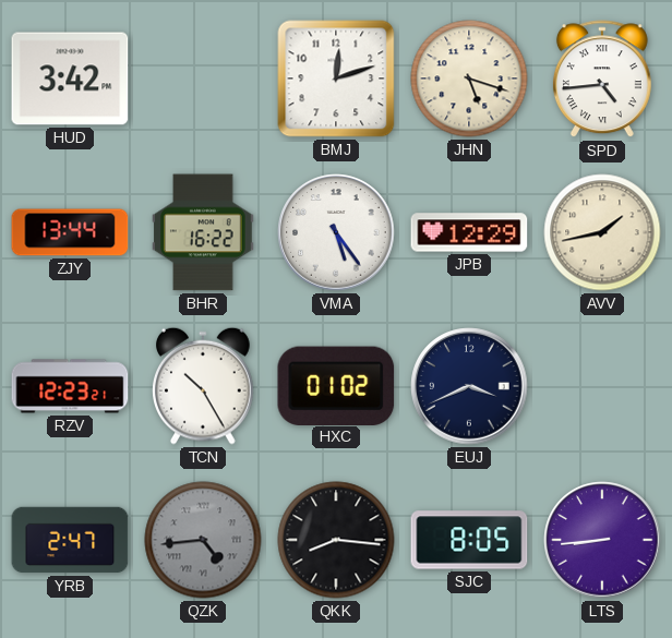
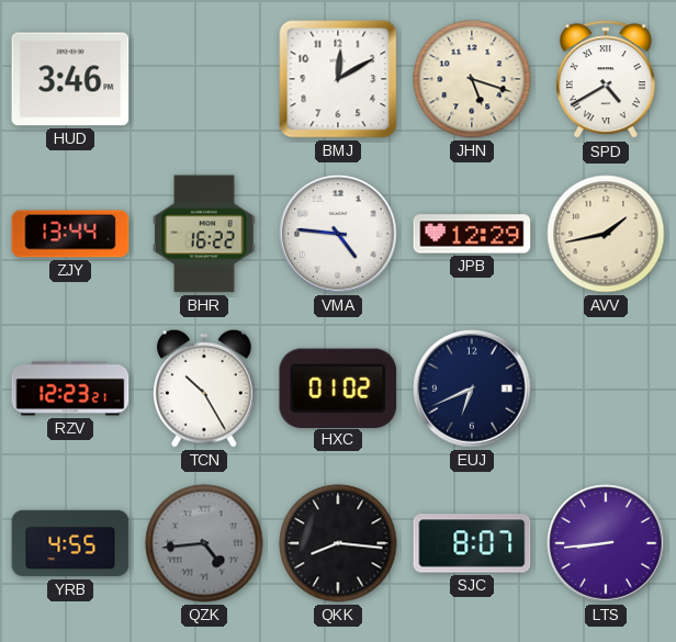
HUD: 3:42 -> 3:46 (70, 79)
BMJ: 12:12 -> 12:10 (338, 79)
SPD: 4:44 -> 4:40 (606, 80)
VMA: 5:24 -> 4:46 (338, 234)
EUJ: 3:41 -> 6:41 (472, 388)
YRB: 2:47 -> 4:55 (70, 543)
SJC: 8:05 -> 8:07 (472, 543)
